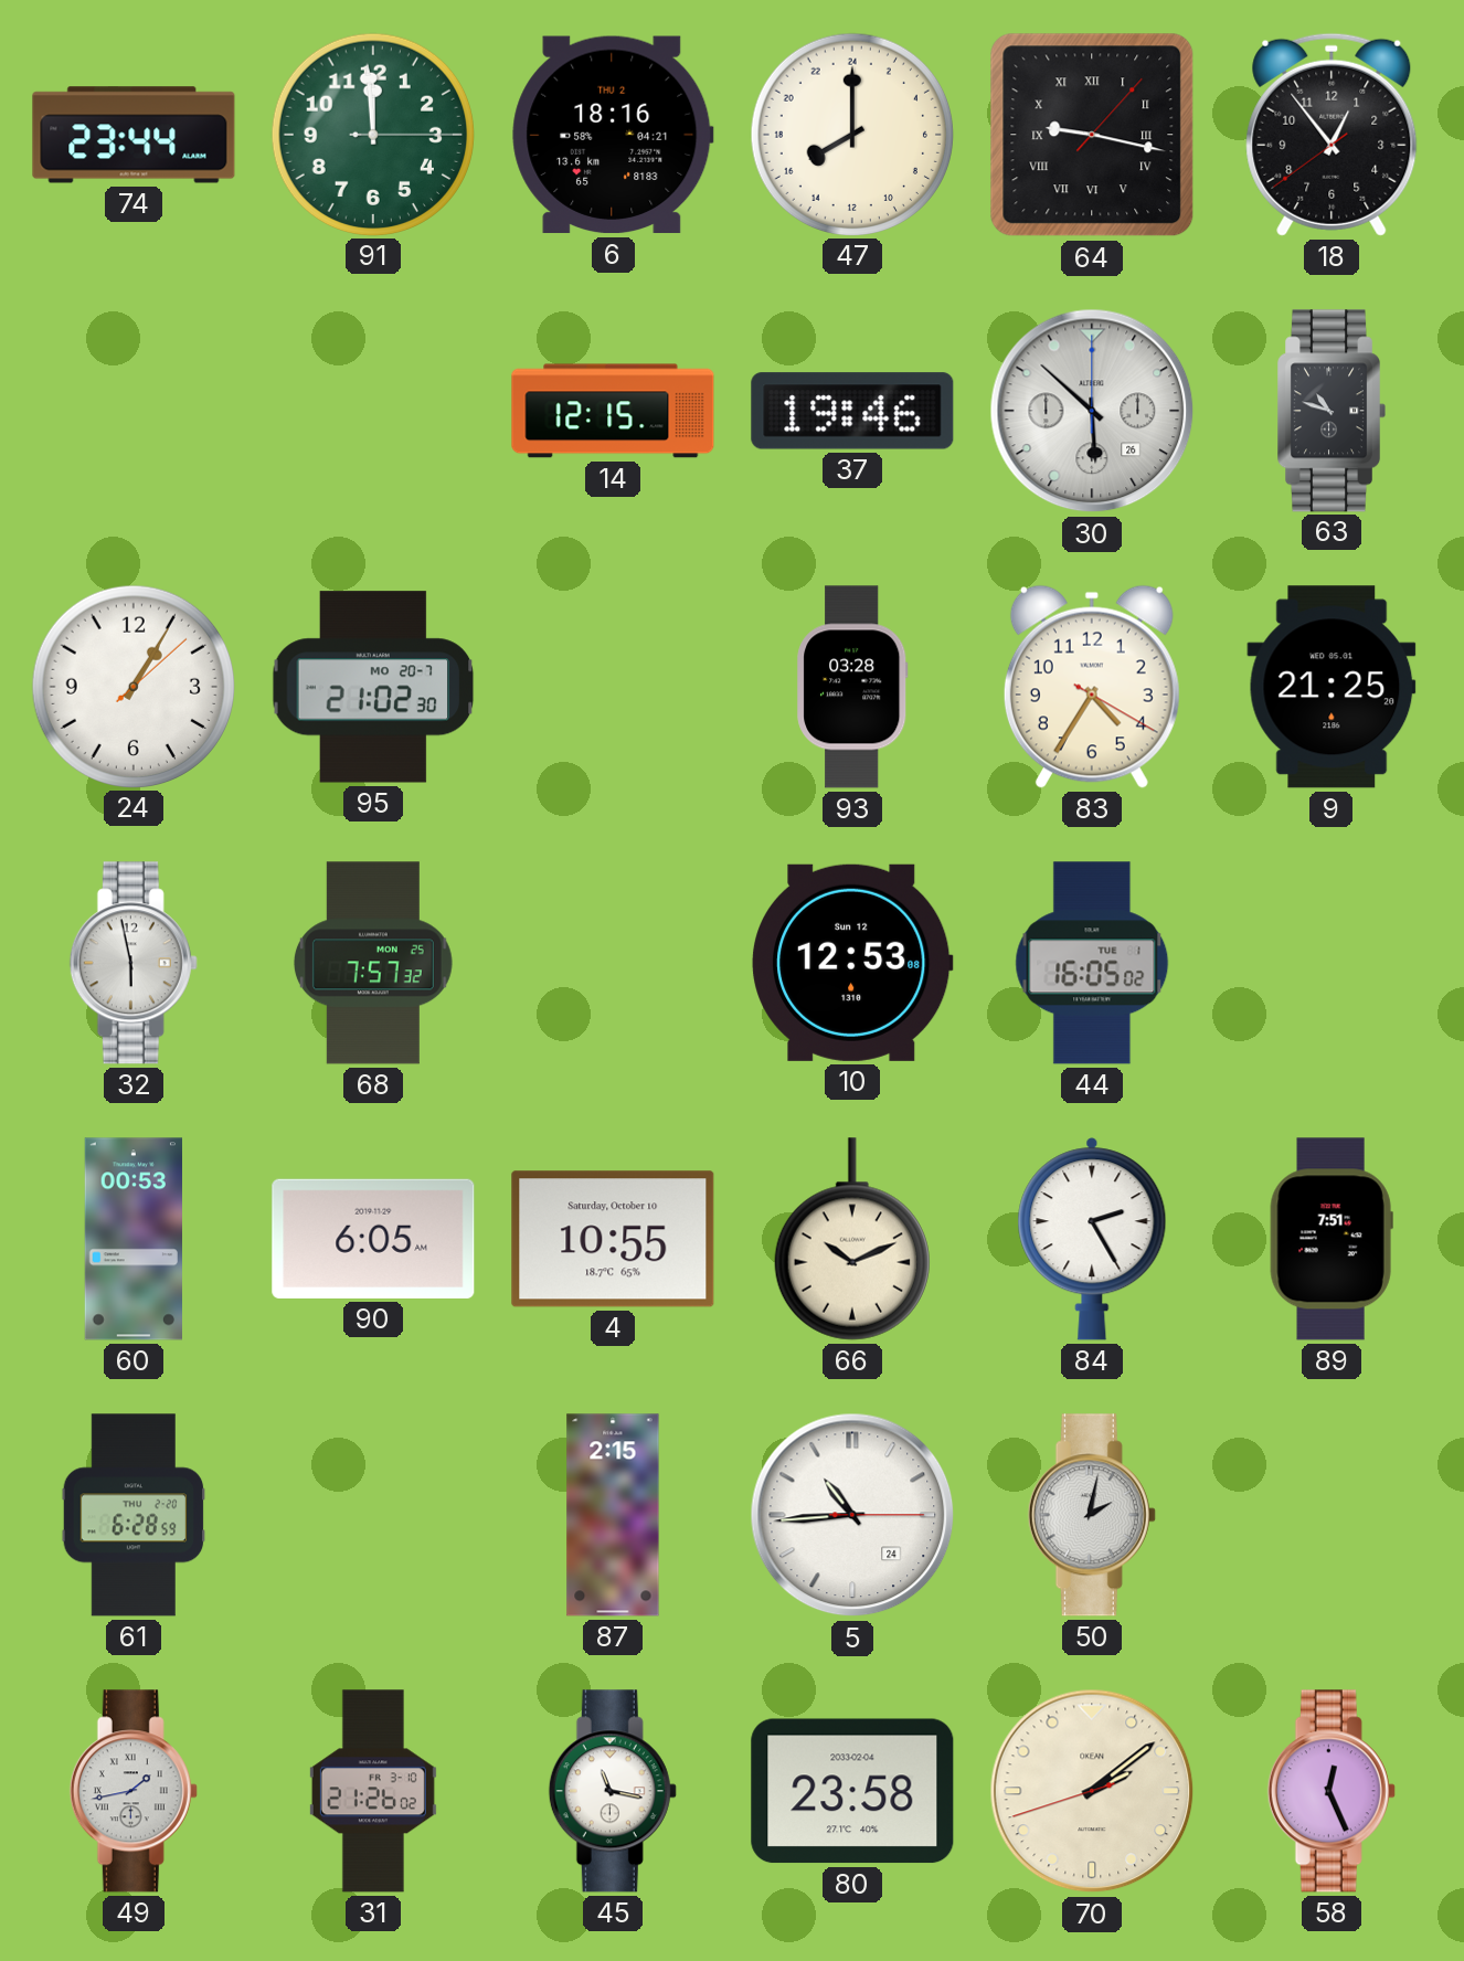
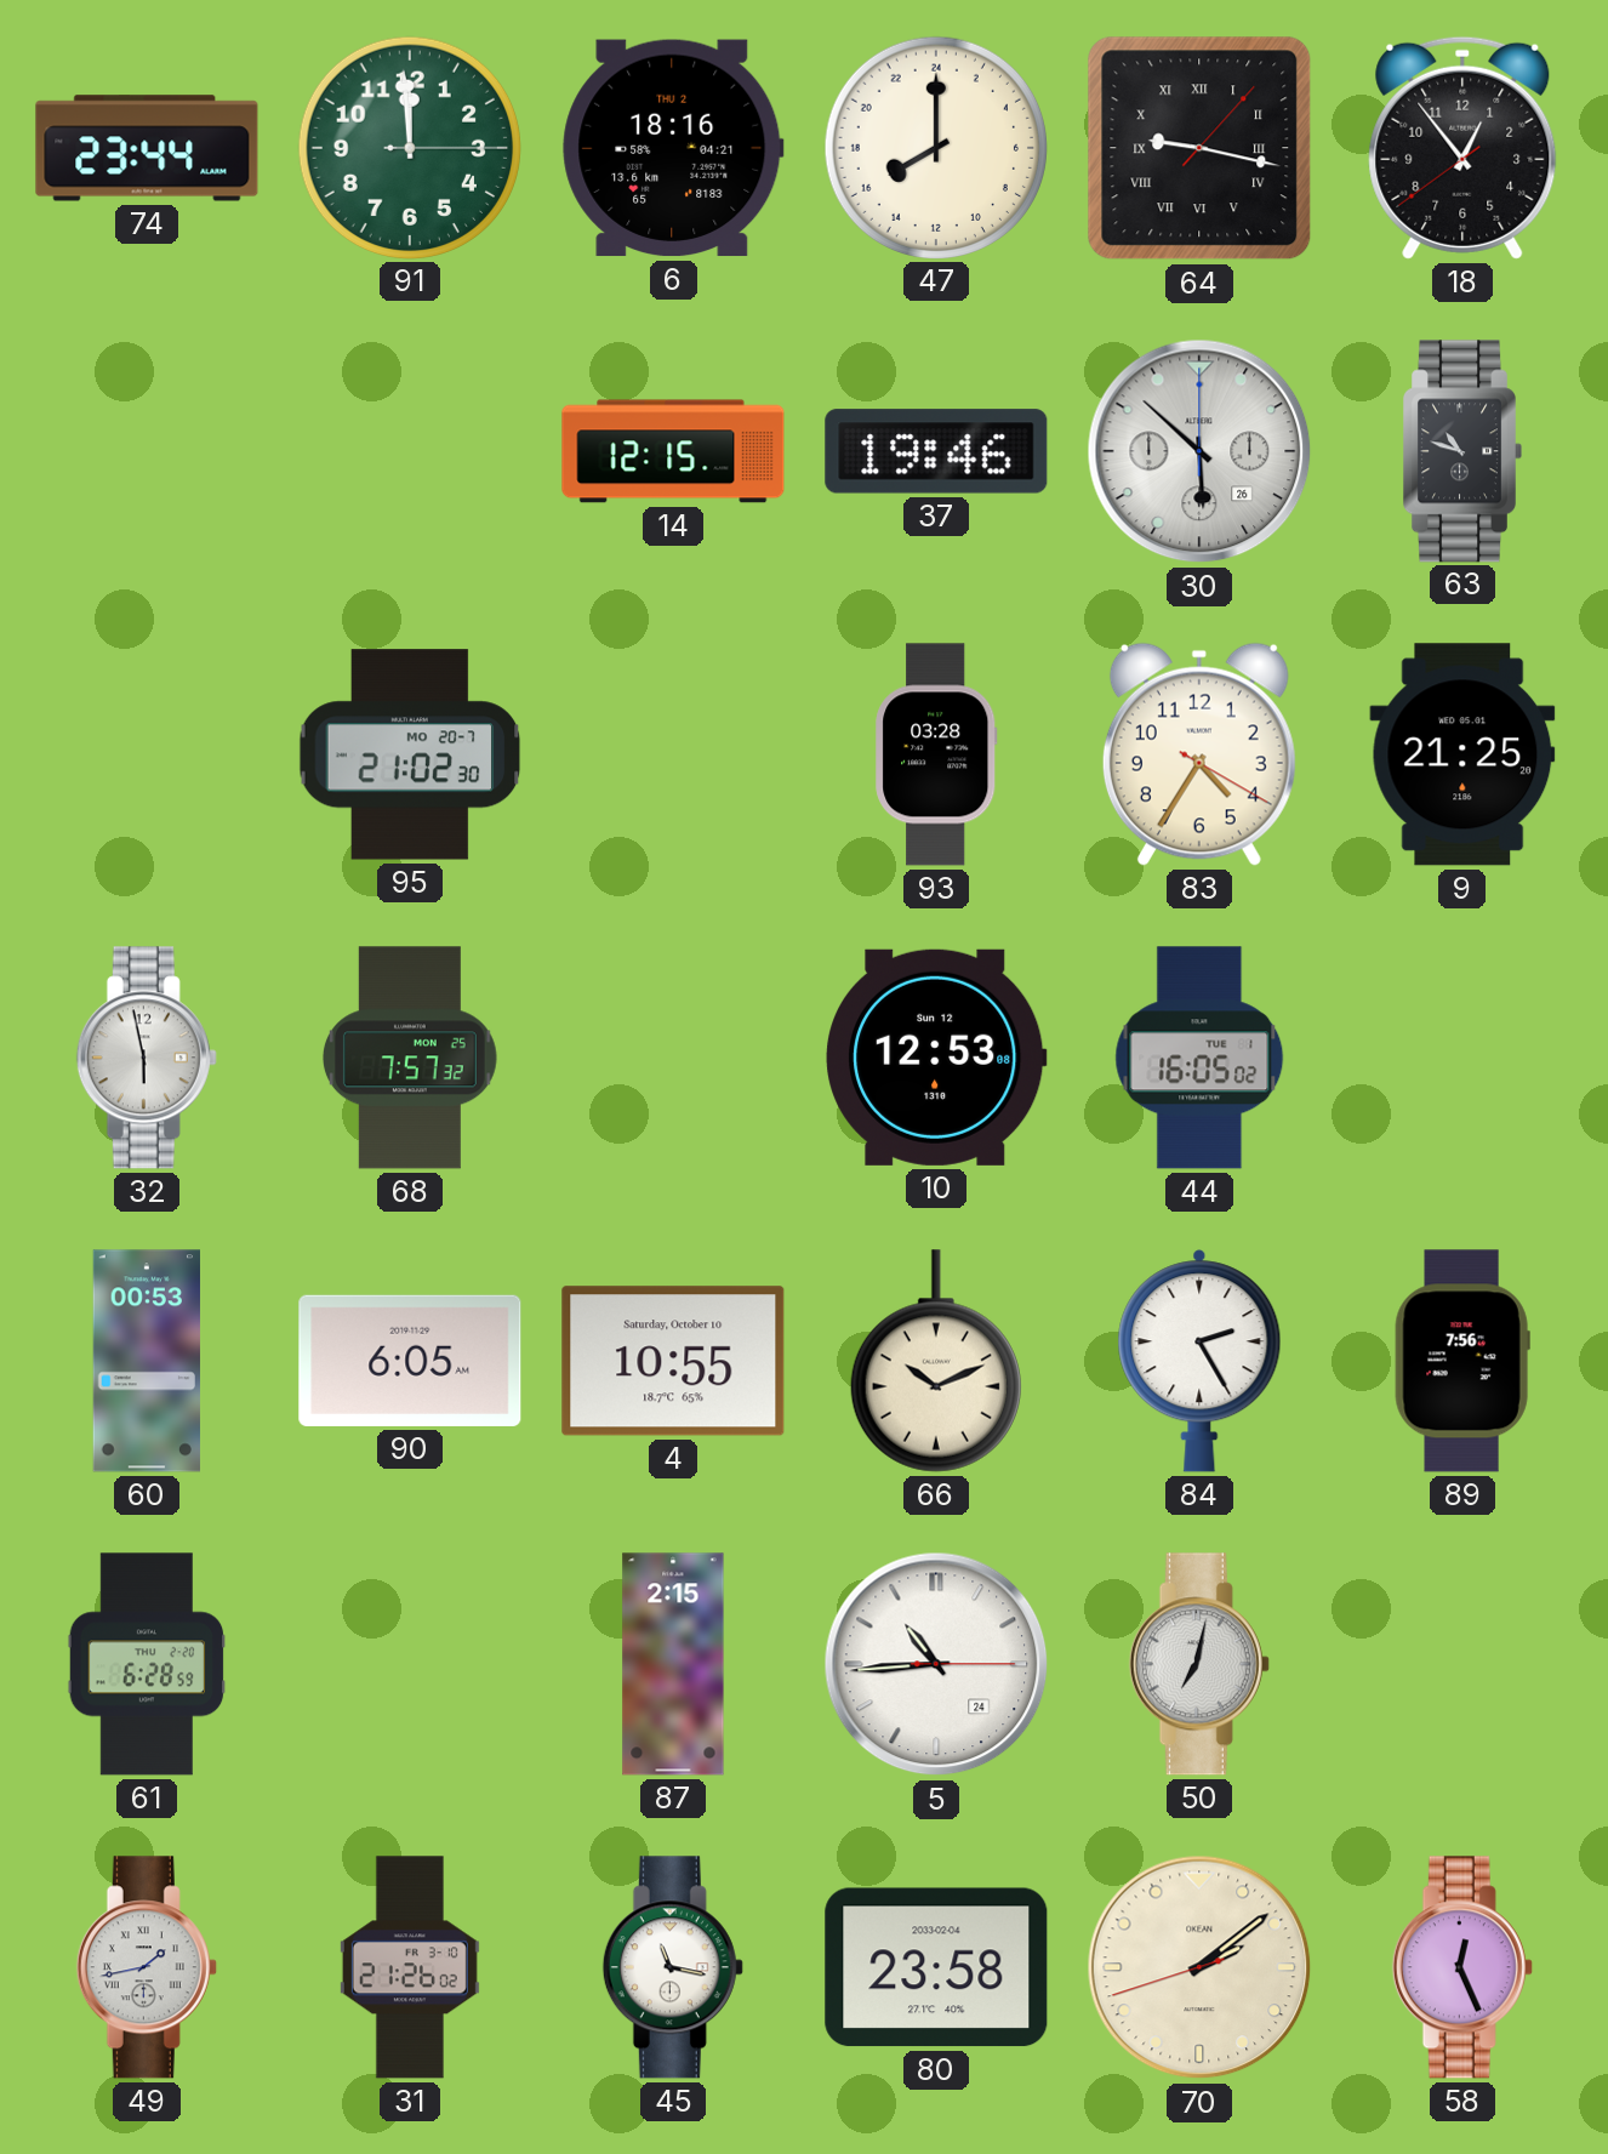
24: 1:05 -> none (132, 686)
89: 7:51 -> 7:56 (1462, 1361)
50: 2:02 -> 7:02 (1199, 1664)
